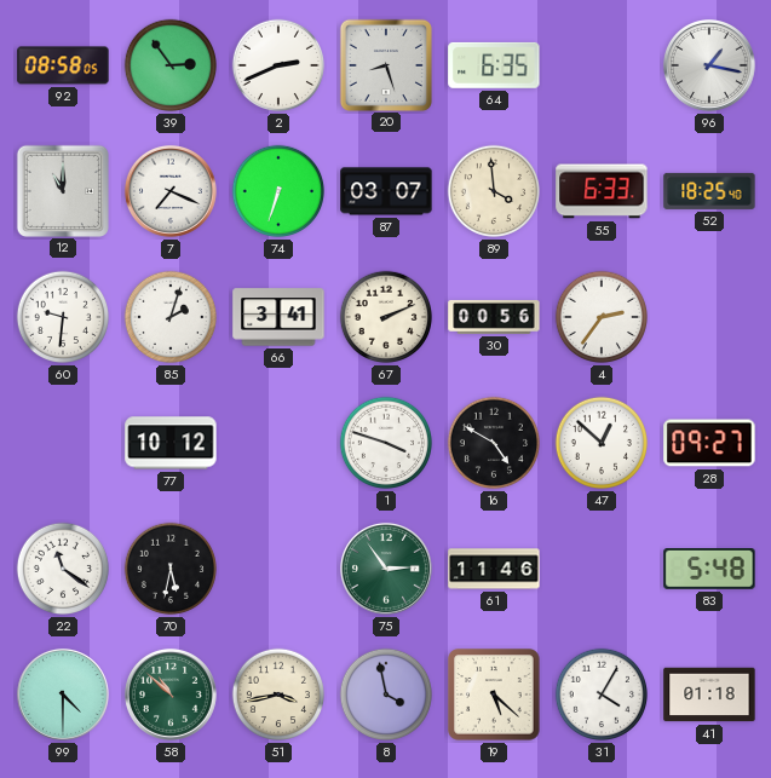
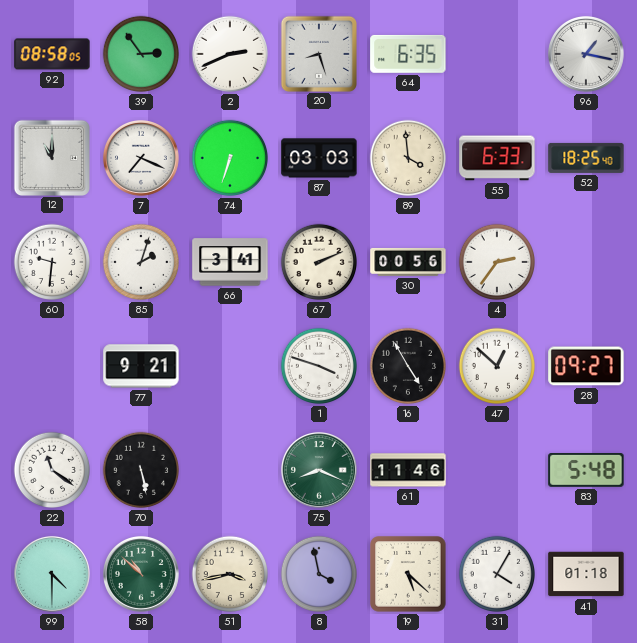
87: 03:07 -> 03:03 (319, 158)
77: 10:12 -> 9:21 (141, 366)
16: 4:50 -> 4:55 (408, 366)
70: 5:32 -> 5:28 (141, 470)
75: 2:54 -> 8:19 (319, 470)
